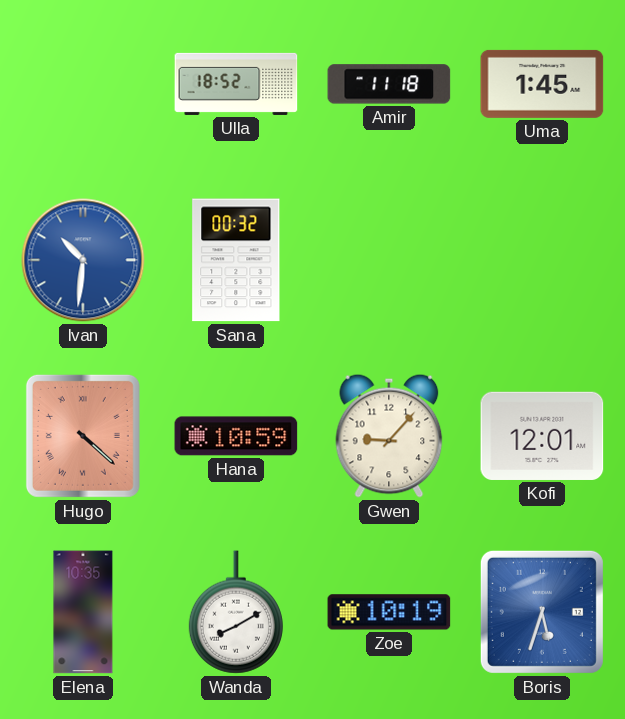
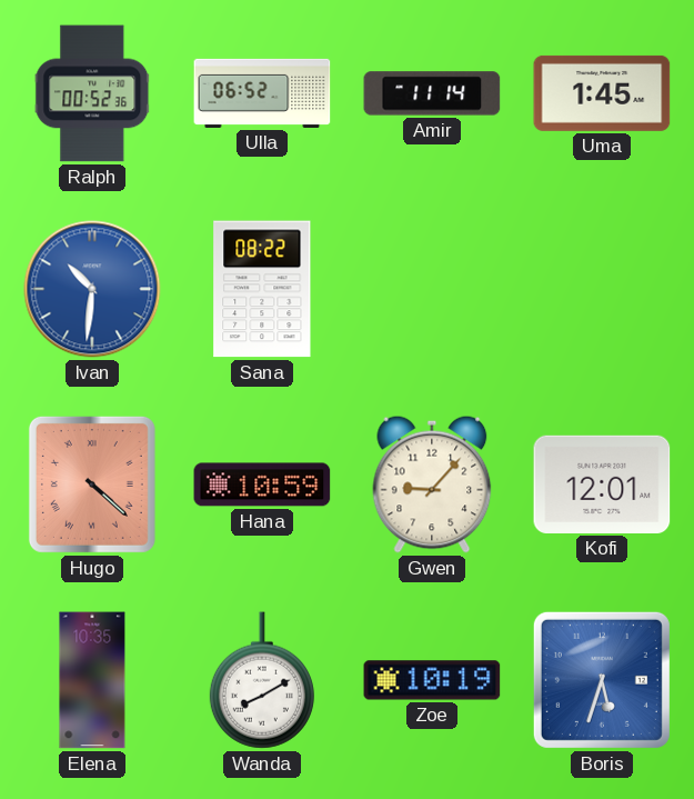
Ralph: none -> 00:52 (92, 93)
Ulla: 18:52 -> 06:52 (262, 93)
Amir: 11:18 -> 11:14 (432, 93)
Sana: 00:32 -> 08:22 (262, 289)
